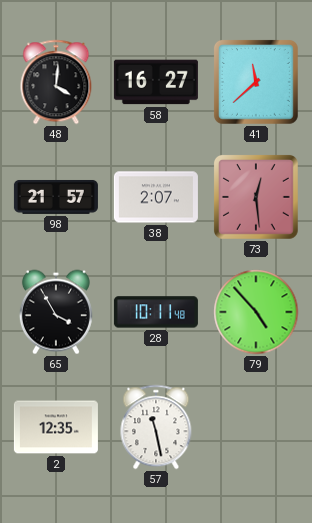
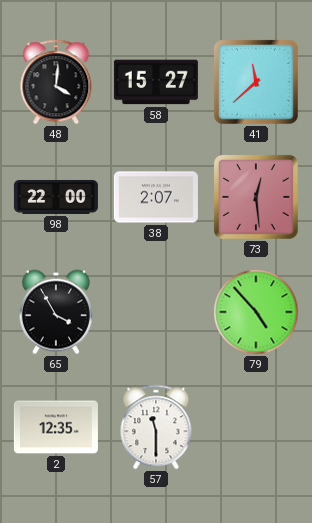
58: 16:27 -> 15:27 (156, 82)
98: 21:57 -> 22:00 (56, 197)
28: 10:11 -> none (156, 312)
57: 11:28 -> 11:30 (156, 427)
